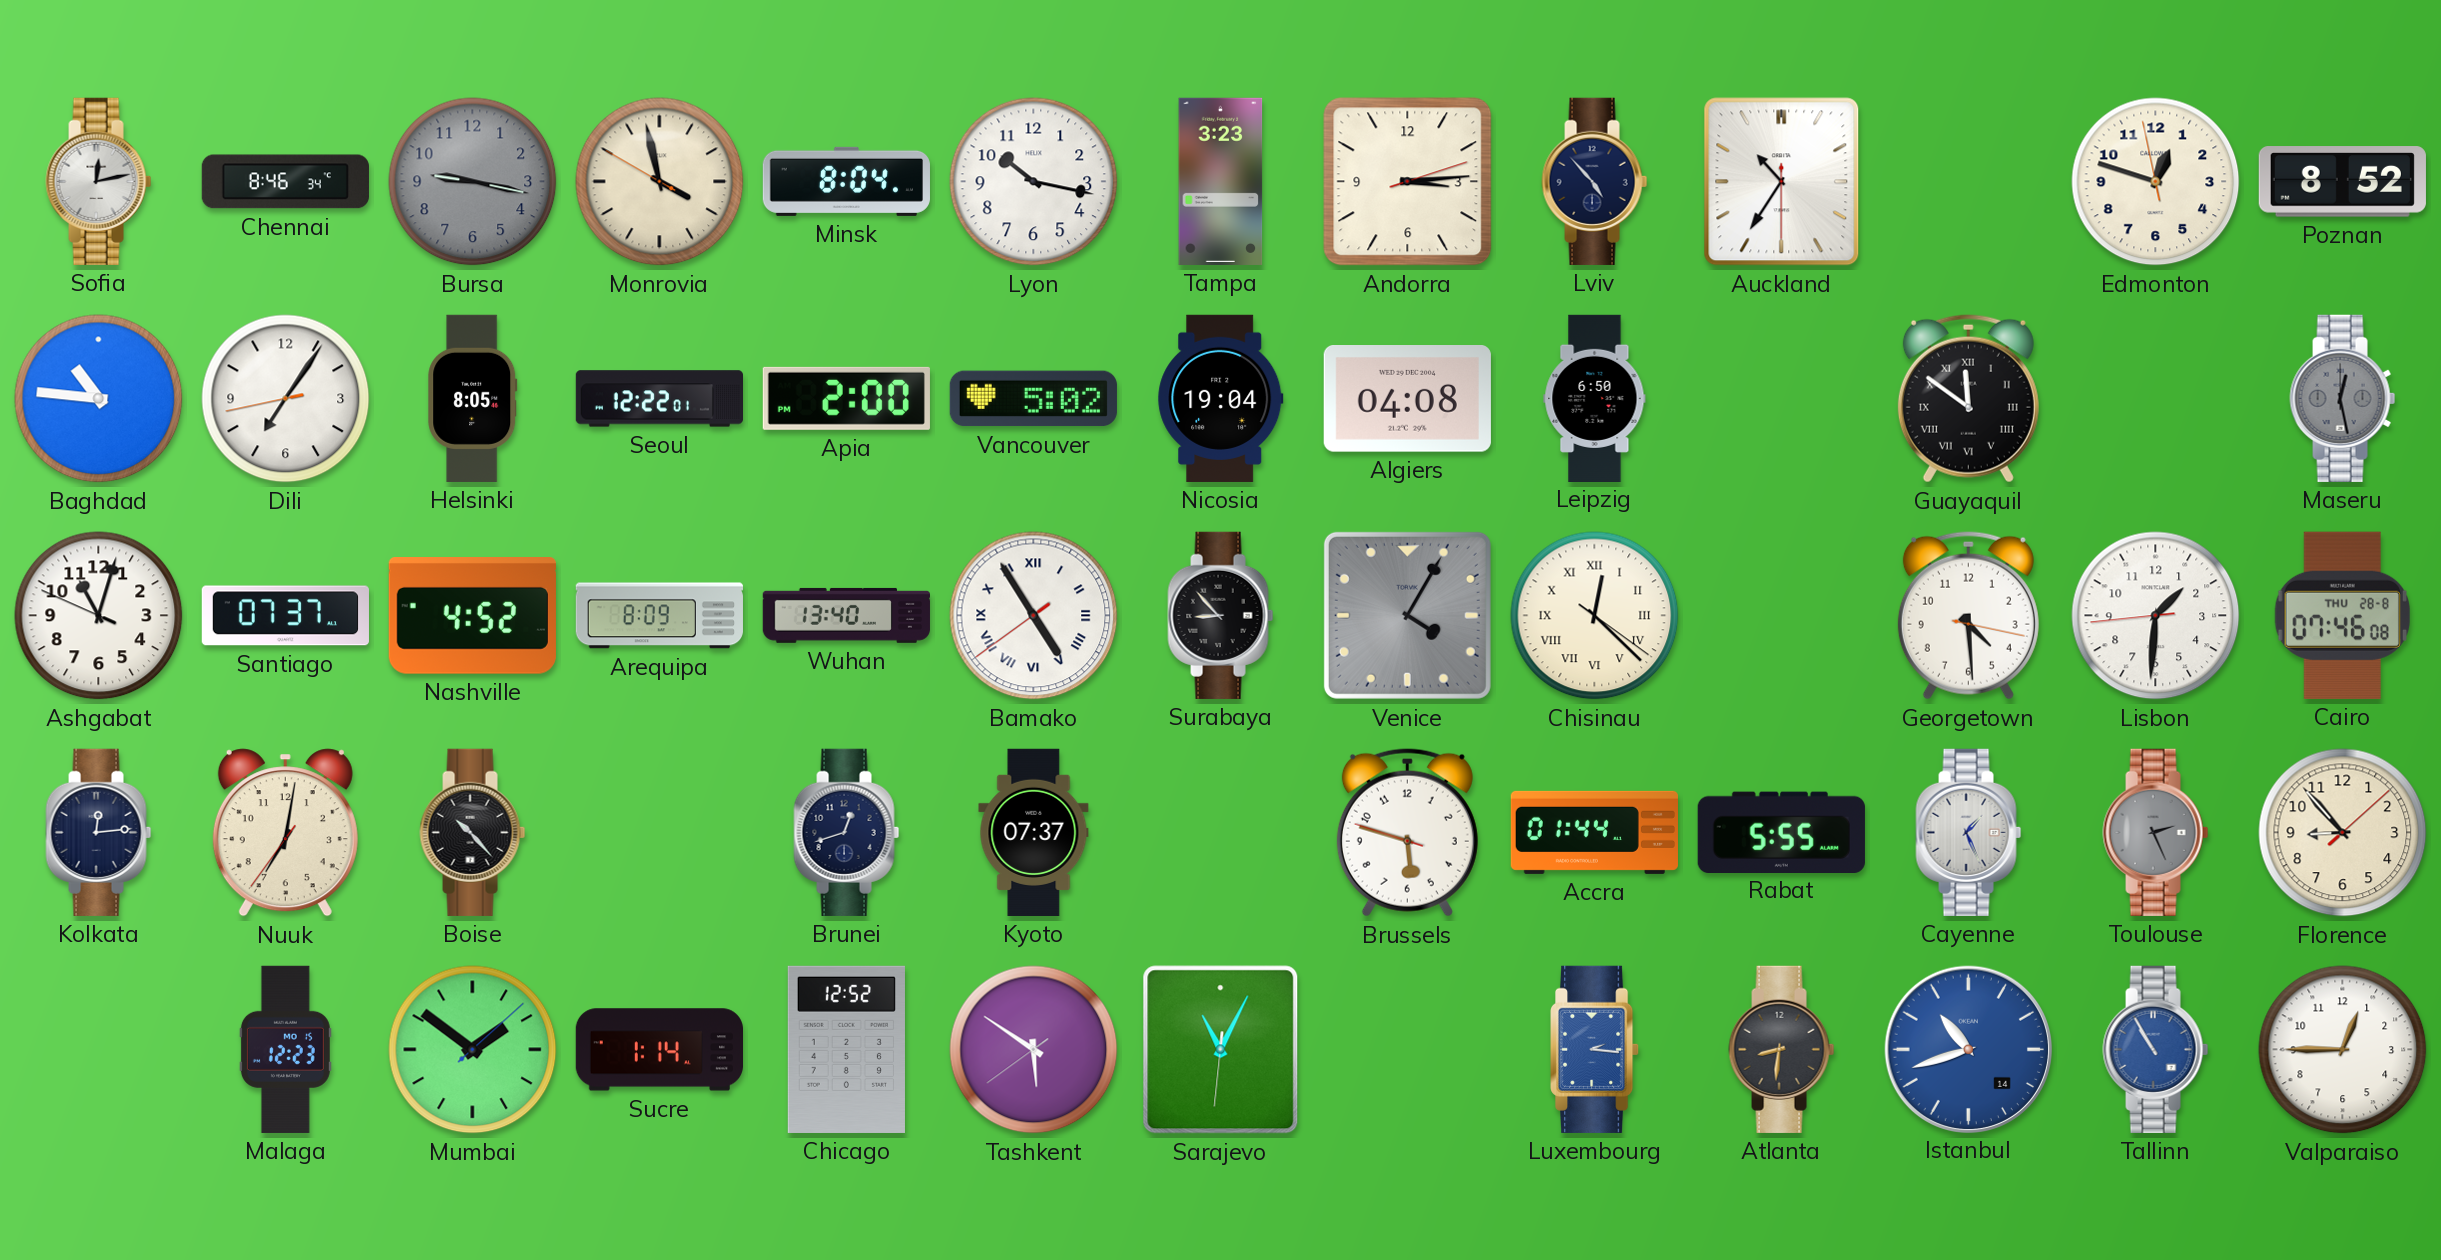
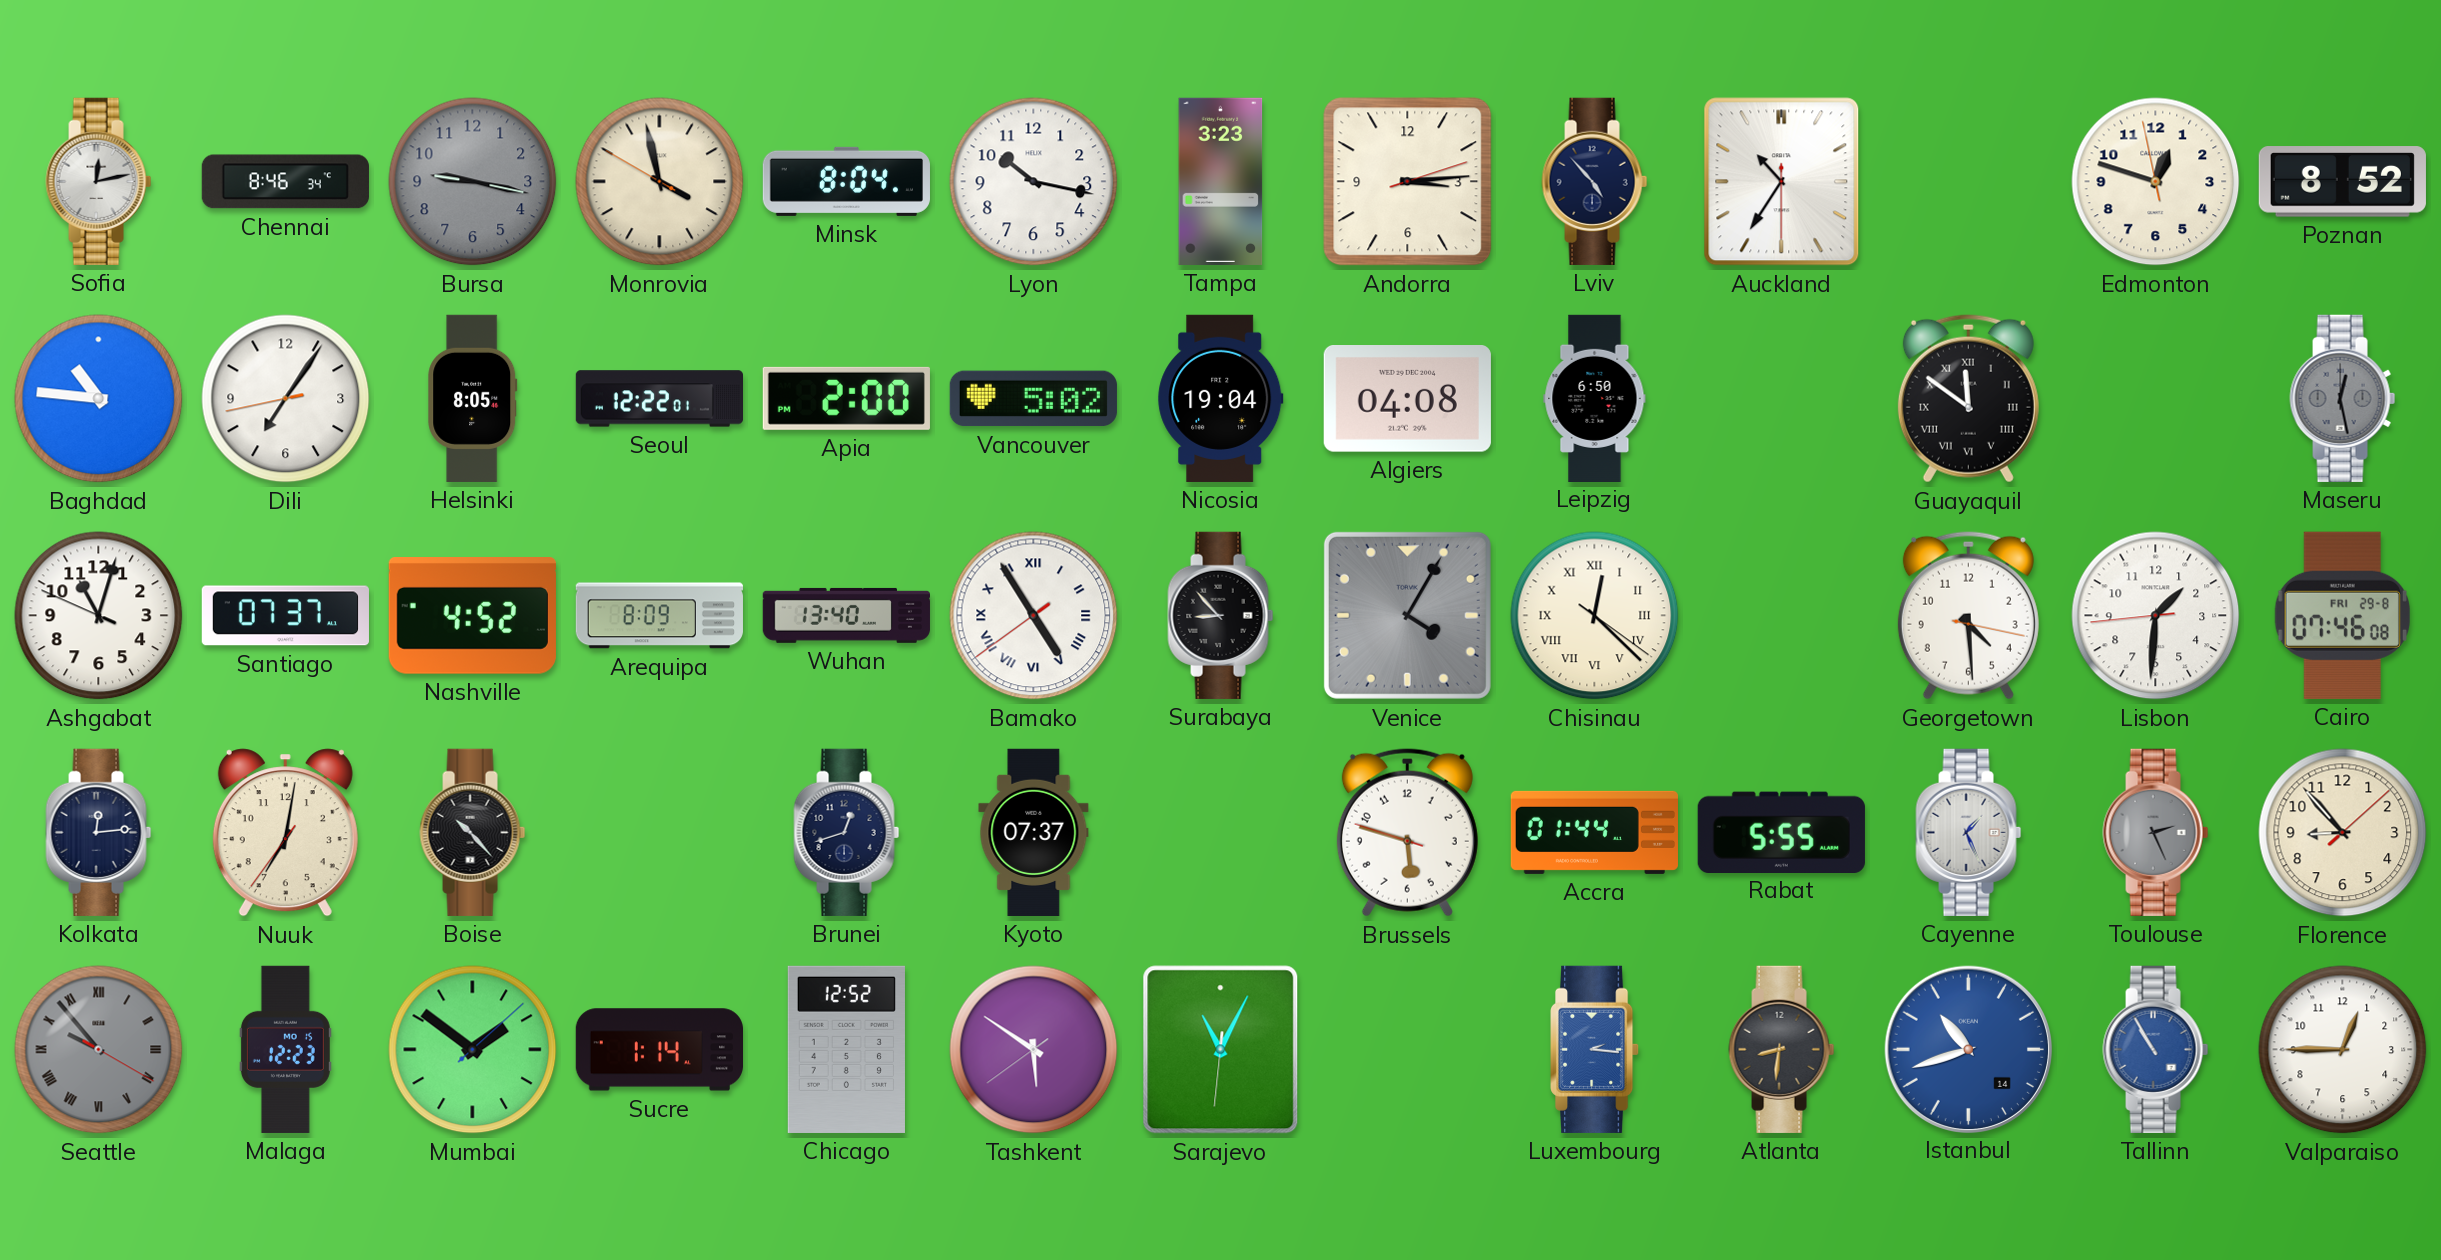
Cairo date: THU 28-8 -> FRI 29-8 (2342, 615)
Seattle: none -> 9:53 (99, 1050)
